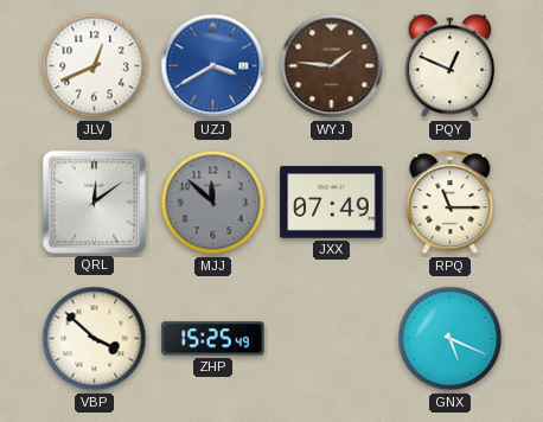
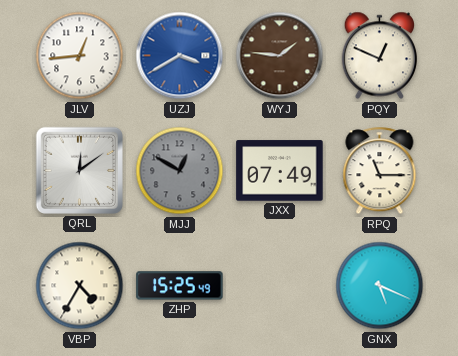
JLV: 12:41 -> 12:44 (80, 56)
MJJ: 11:52 -> 12:50 (180, 171)
VBP: 3:52 -> 4:35 (80, 286)
